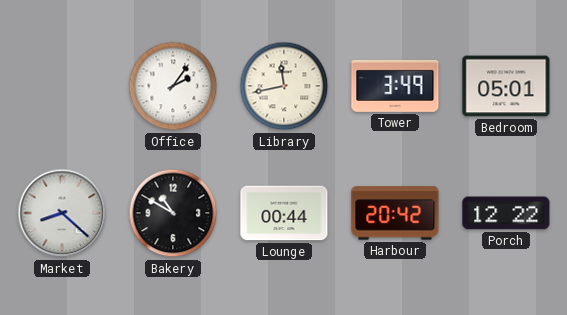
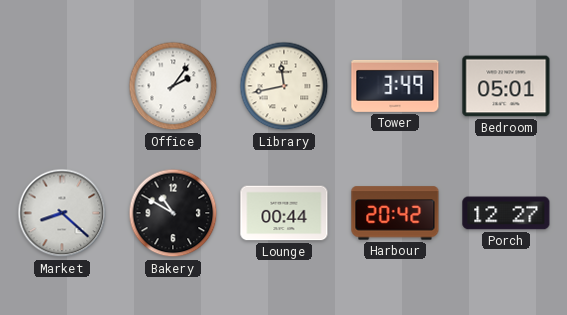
Porch: 12:22 -> 12:27 (506, 213)
